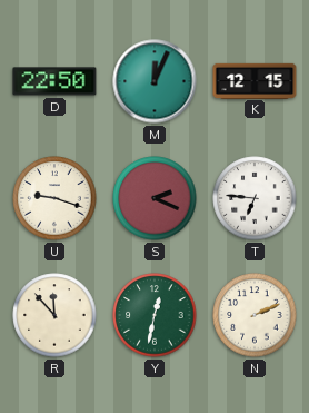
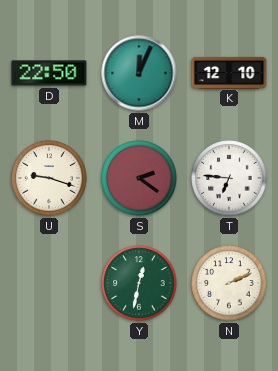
K: 12:15 -> 12:10 (229, 72)
S: 2:19 -> 2:21 (139, 178)
R: 11:53 -> none (54, 315)
